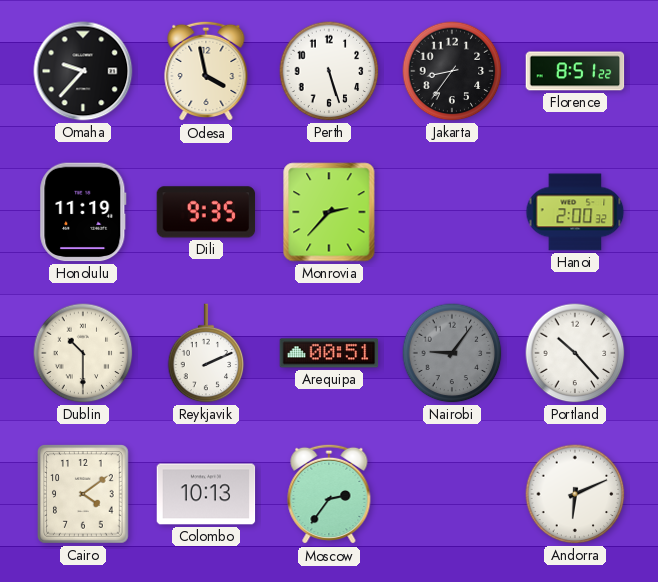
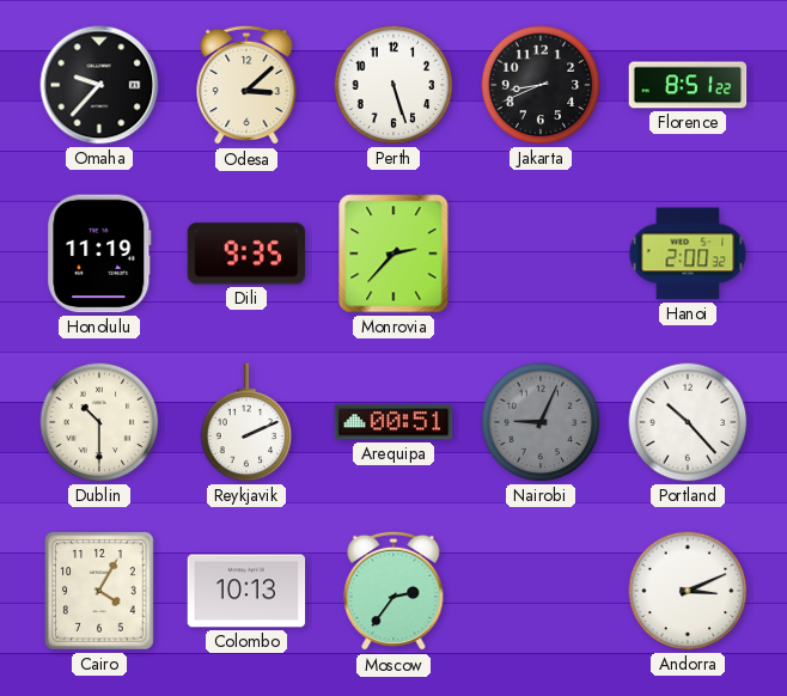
Odesa: 3:58 -> 3:08 (246, 85)
Jakarta: 8:36 -> 8:41 (541, 85)
Nairobi: 9:06 -> 9:04 (541, 422)
Cairo: 4:09 -> 4:05 (99, 591)
Andorra: 6:11 -> 3:11 (688, 591)
